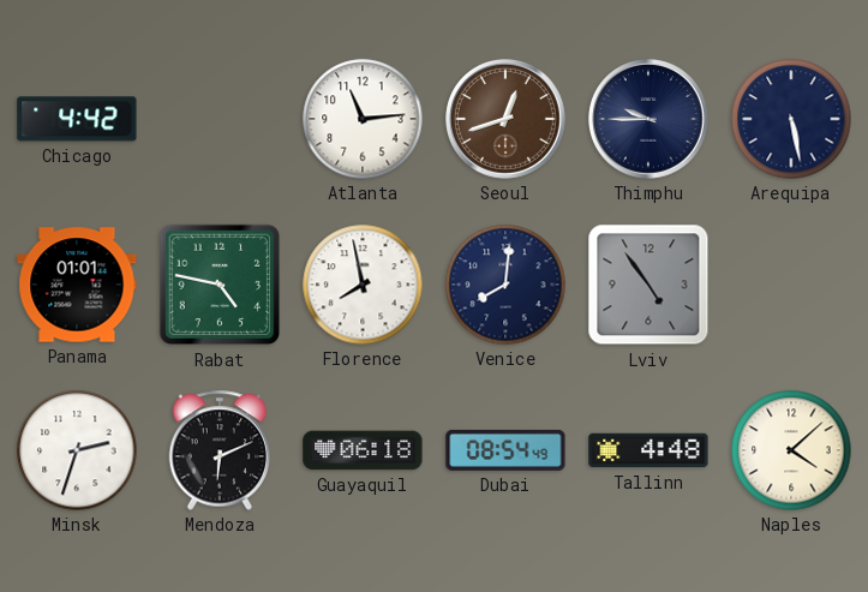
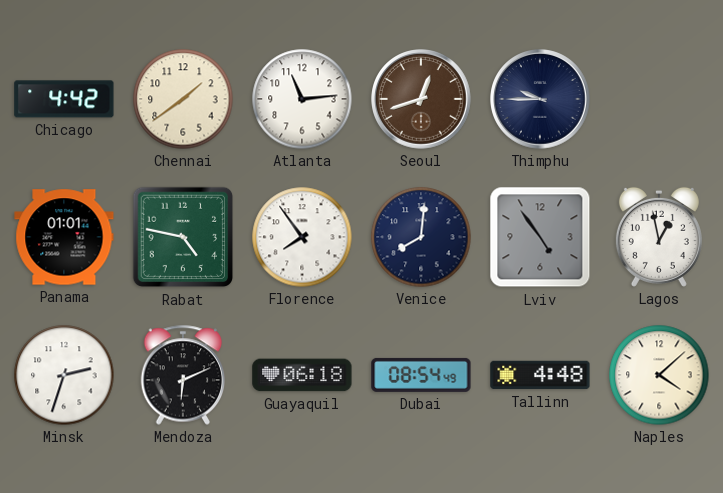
Chennai: none -> 1:39 (183, 99)
Arequipa: 5:28 -> none (791, 119)
Florence: 7:58 -> 7:54 (302, 237)
Lagos: none -> 12:58 (659, 237)
